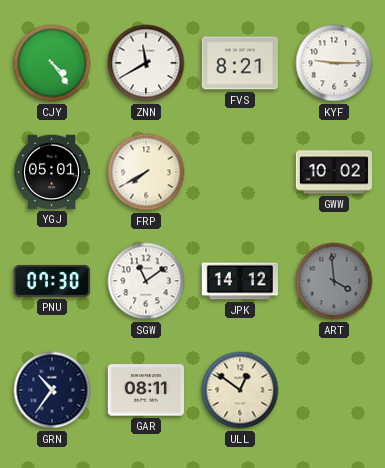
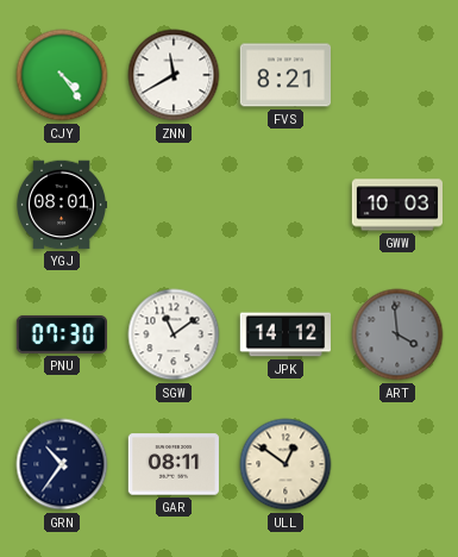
KYF: 9:15 -> none (334, 63)
YGJ: 05:01 -> 08:01 (62, 205)
FRP: 7:40 -> none (146, 172)
GWW: 10:02 -> 10:03 (396, 205)
